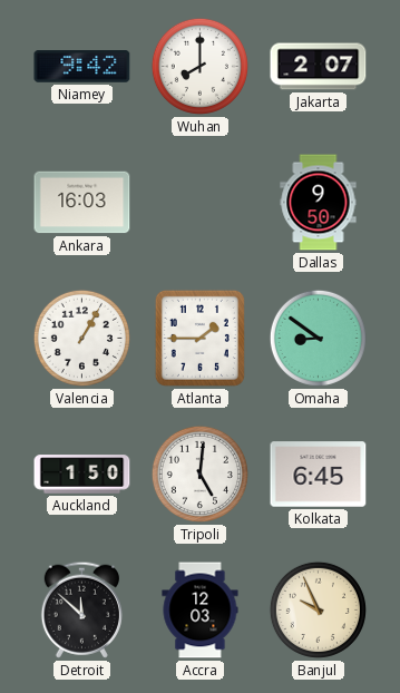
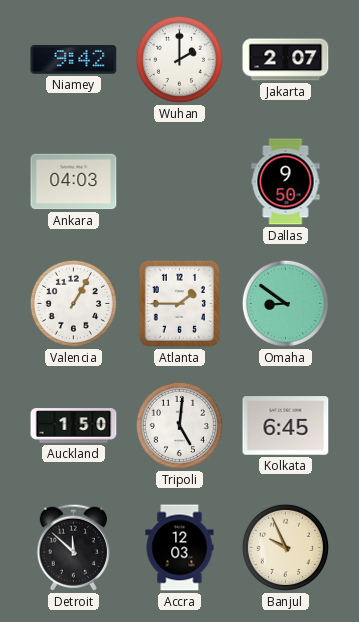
Wuhan: 8:00 -> 2:00 (179, 59)
Ankara: 16:03 -> 04:03 (74, 182)
